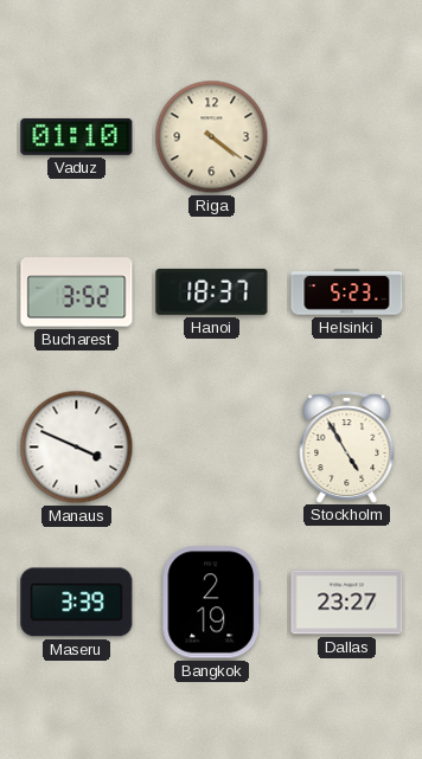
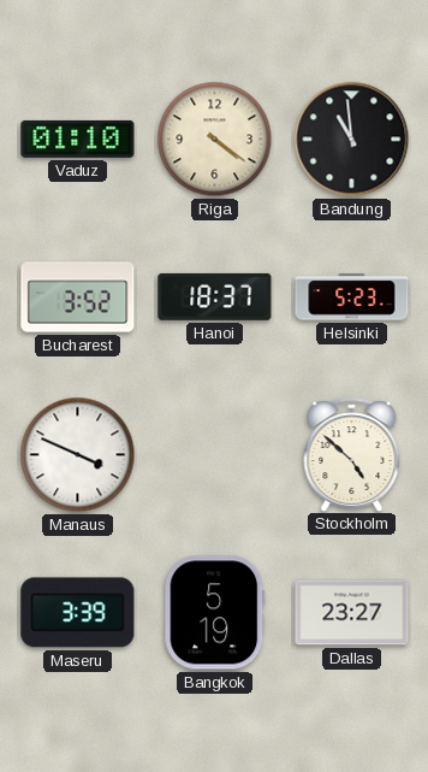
Bandung: none -> 10:59 (352, 140)
Stockholm: 4:55 -> 4:52 (352, 454)
Bangkok: 2:19 -> 5:19 (215, 613)
